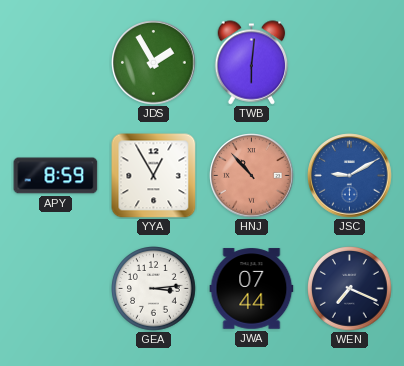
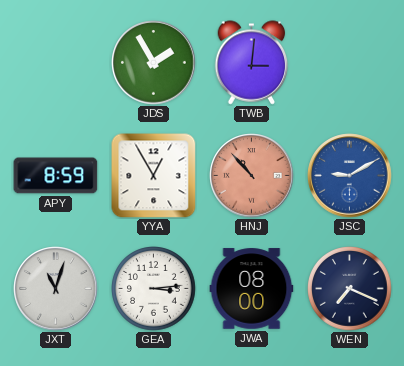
TWB: 6:01 -> 3:01 (252, 63)
JXT: none -> 11:03 (56, 289)
JWA: 07:44 -> 08:00 (252, 289)
